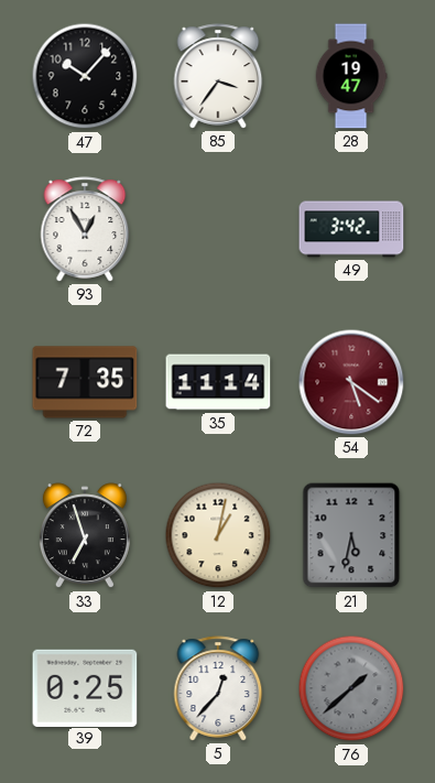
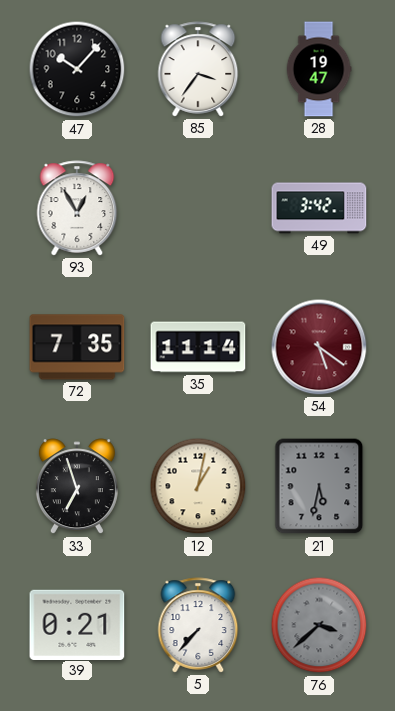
39: 0:25 -> 0:21 (77, 624)
5: 12:37 -> 7:37 (198, 625)
76: 1:38 -> 3:38 (319, 625)
